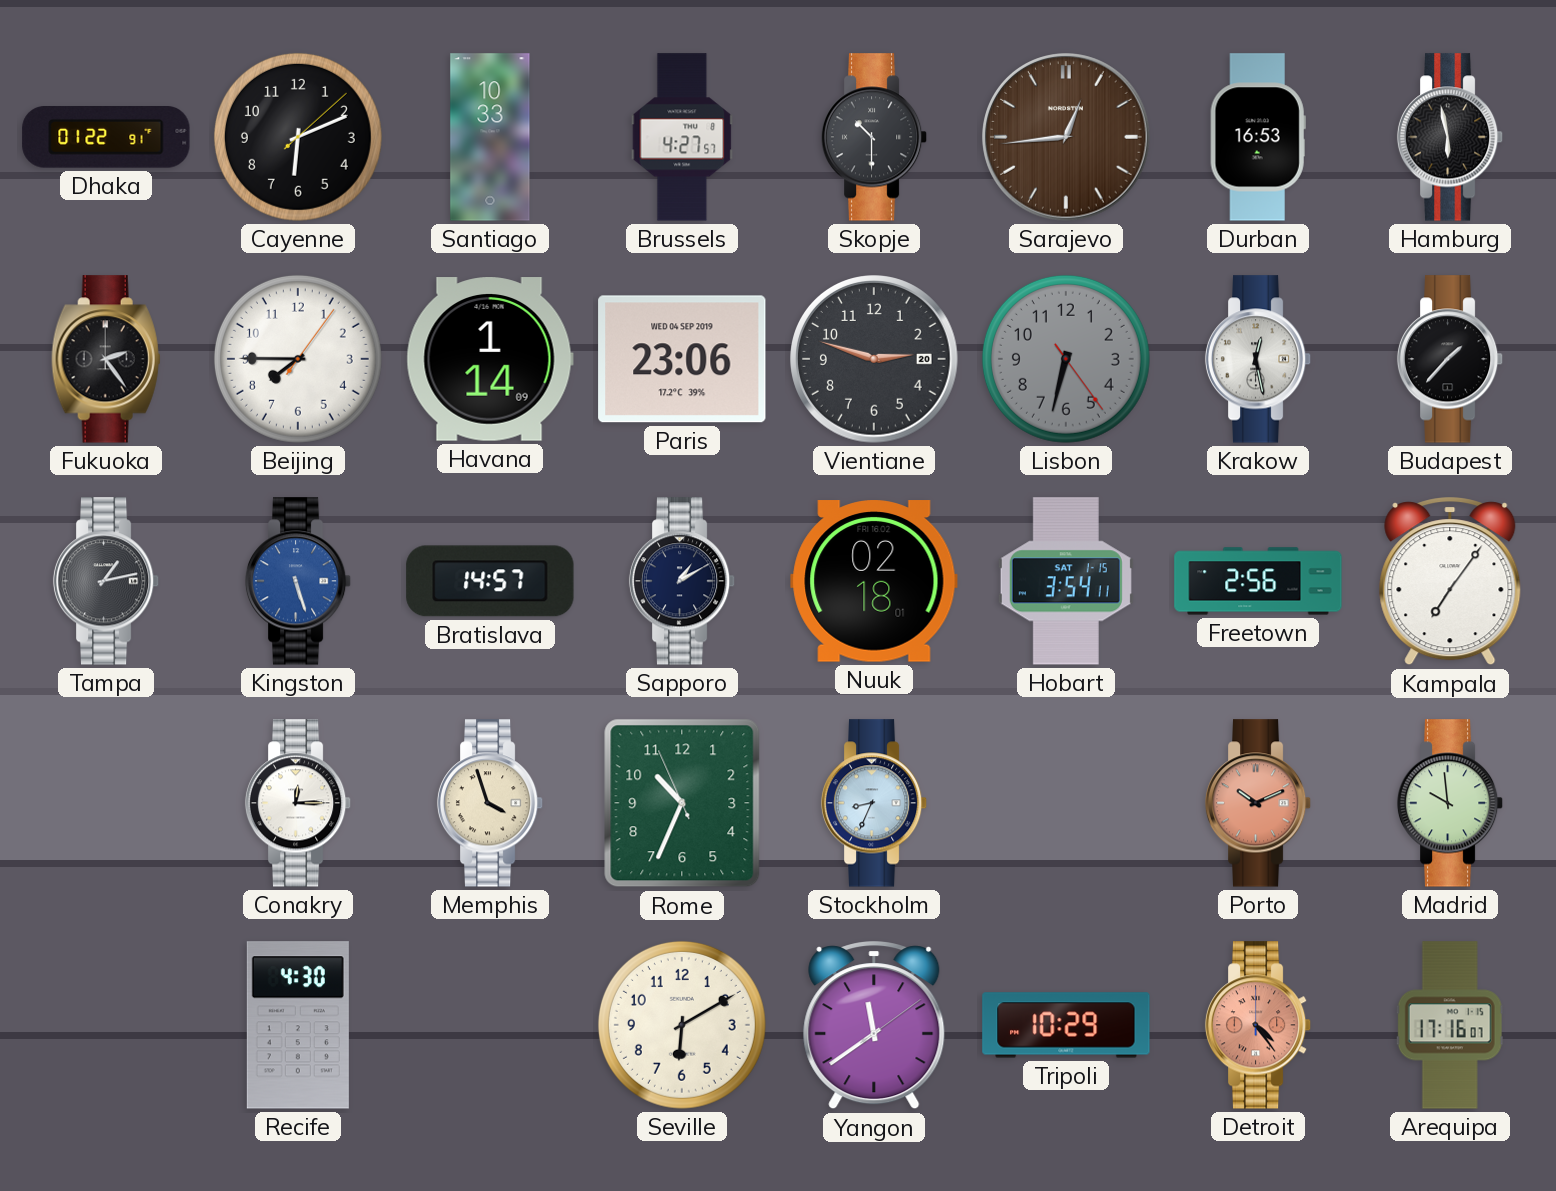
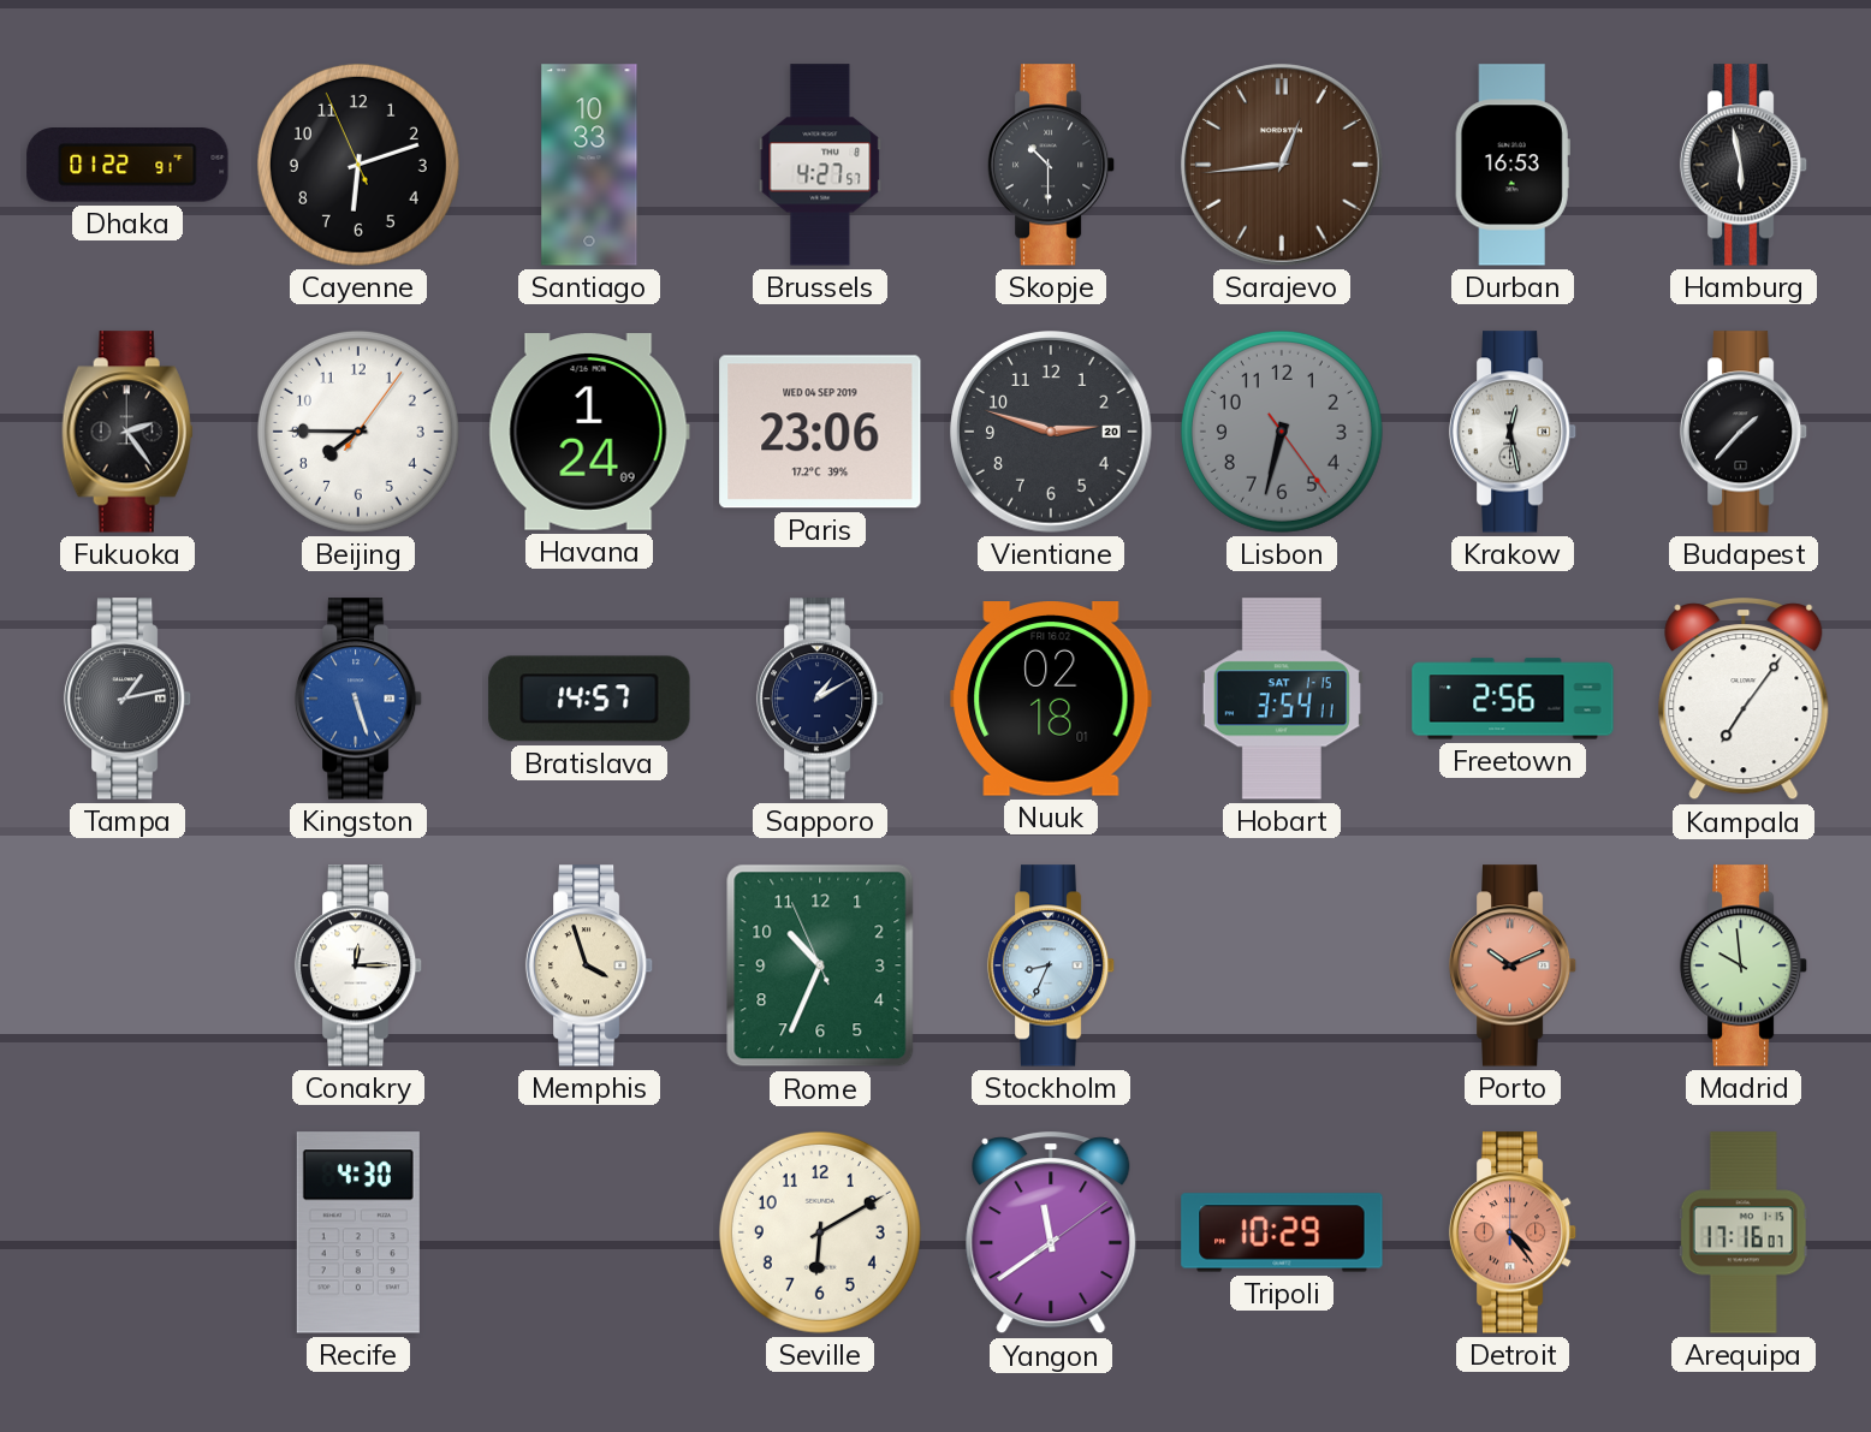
Cayenne: 6:11:08 -> 6:11:56 (358, 165)
Havana: 1:14 -> 1:24 (589, 432)
